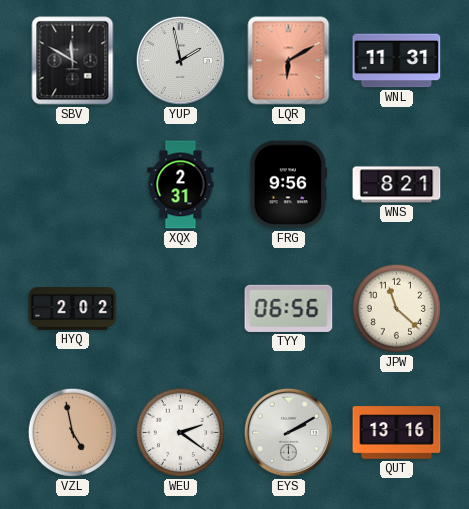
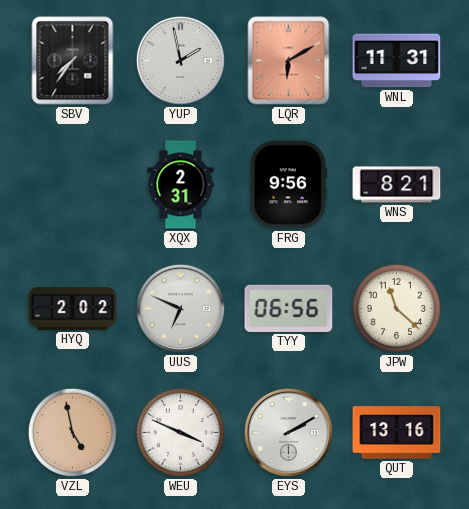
SBV: 11:50 -> 7:36 (73, 61)
UUS: none -> 6:49 (180, 308)
WEU: 2:21 -> 3:49 (180, 432)
